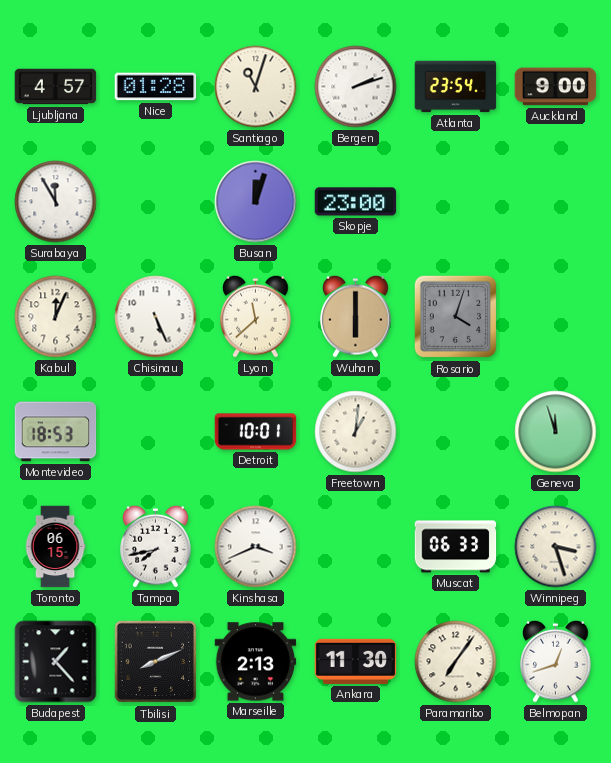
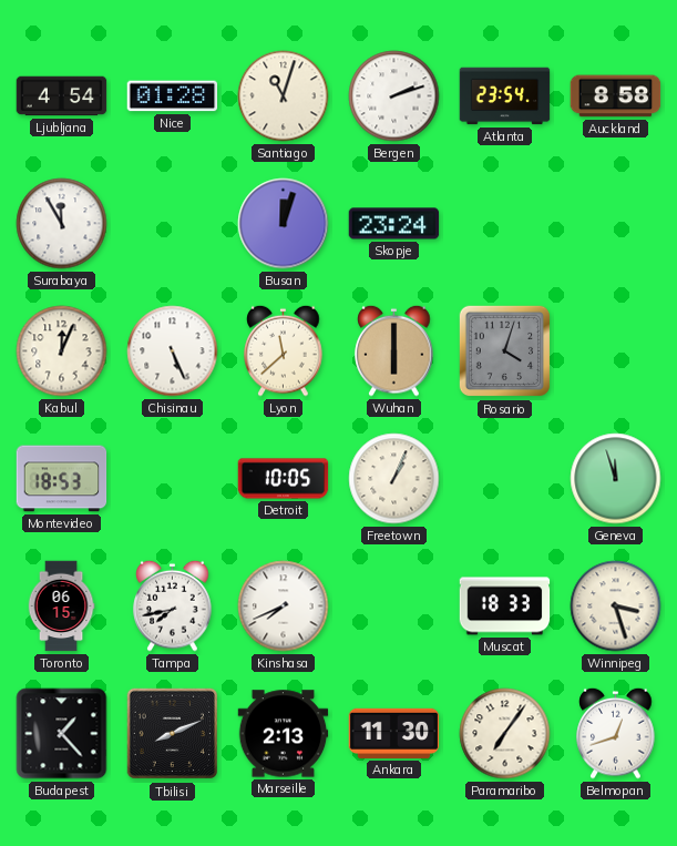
Ljubljana: 4:57 -> 4:54 (62, 96)
Auckland: 9:00 -> 8:58 (616, 96)
Skopje: 23:00 -> 23:24 (394, 224)
Detroit: 10:01 -> 10:05 (284, 479)
Freetown: 1:01 -> 1:04 (394, 479)
Kinshasa: 3:41 -> 7:41 (284, 607)
Muscat: 06:33 -> 18:33 (505, 607)
